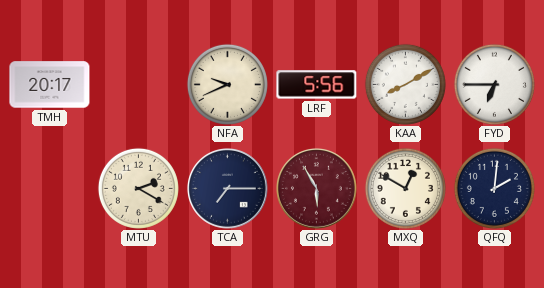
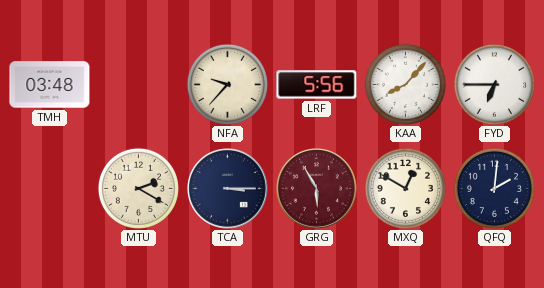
TMH: 20:17 -> 03:48 (50, 85)
NFA: 9:41 -> 9:37 (227, 84)
KAA: 8:10 -> 8:07 (405, 84)
TCA: 7:15 -> 3:15 (227, 188)
